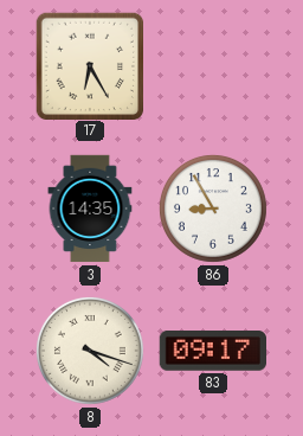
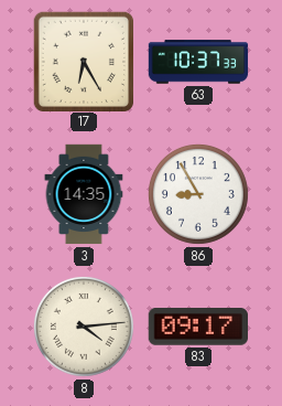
63: none -> 10:37 (198, 62)
8: 4:18 -> 4:14 (84, 327)
